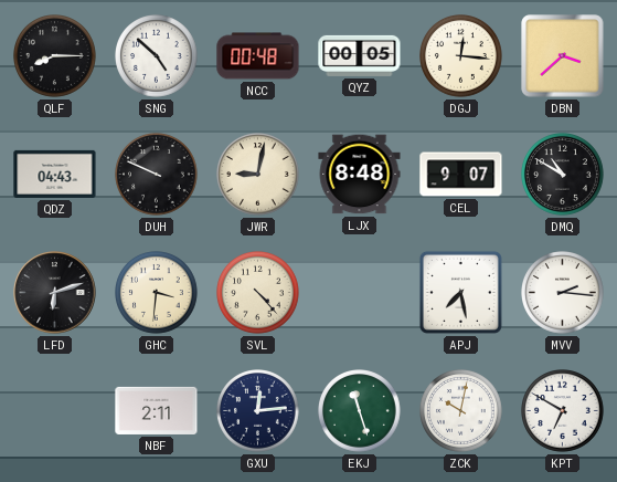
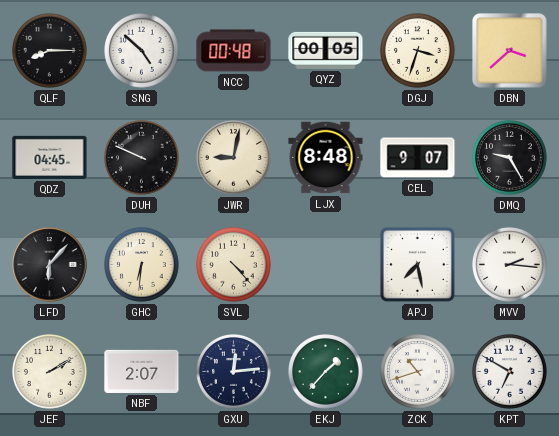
DGJ: 12:16 -> 3:33 (418, 51)
QDZ: 04:43 -> 04:45 (50, 157)
DMQ: 10:50 -> 9:25 (510, 158)
LFD: 6:12 -> 6:07 (50, 265)
GHC: 3:31 -> 6:31 (142, 265)
JEF: none -> 2:10 (50, 372)
NBF: 2:11 -> 2:07 (142, 371)
EKJ: 11:27 -> 1:37 (326, 372)
ZCK: 10:02 -> 10:42 (418, 372)
